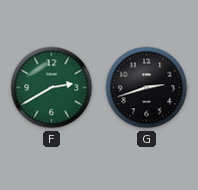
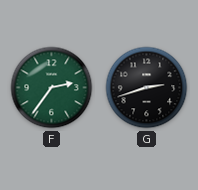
F: 2:40 -> 2:36 (52, 88)
